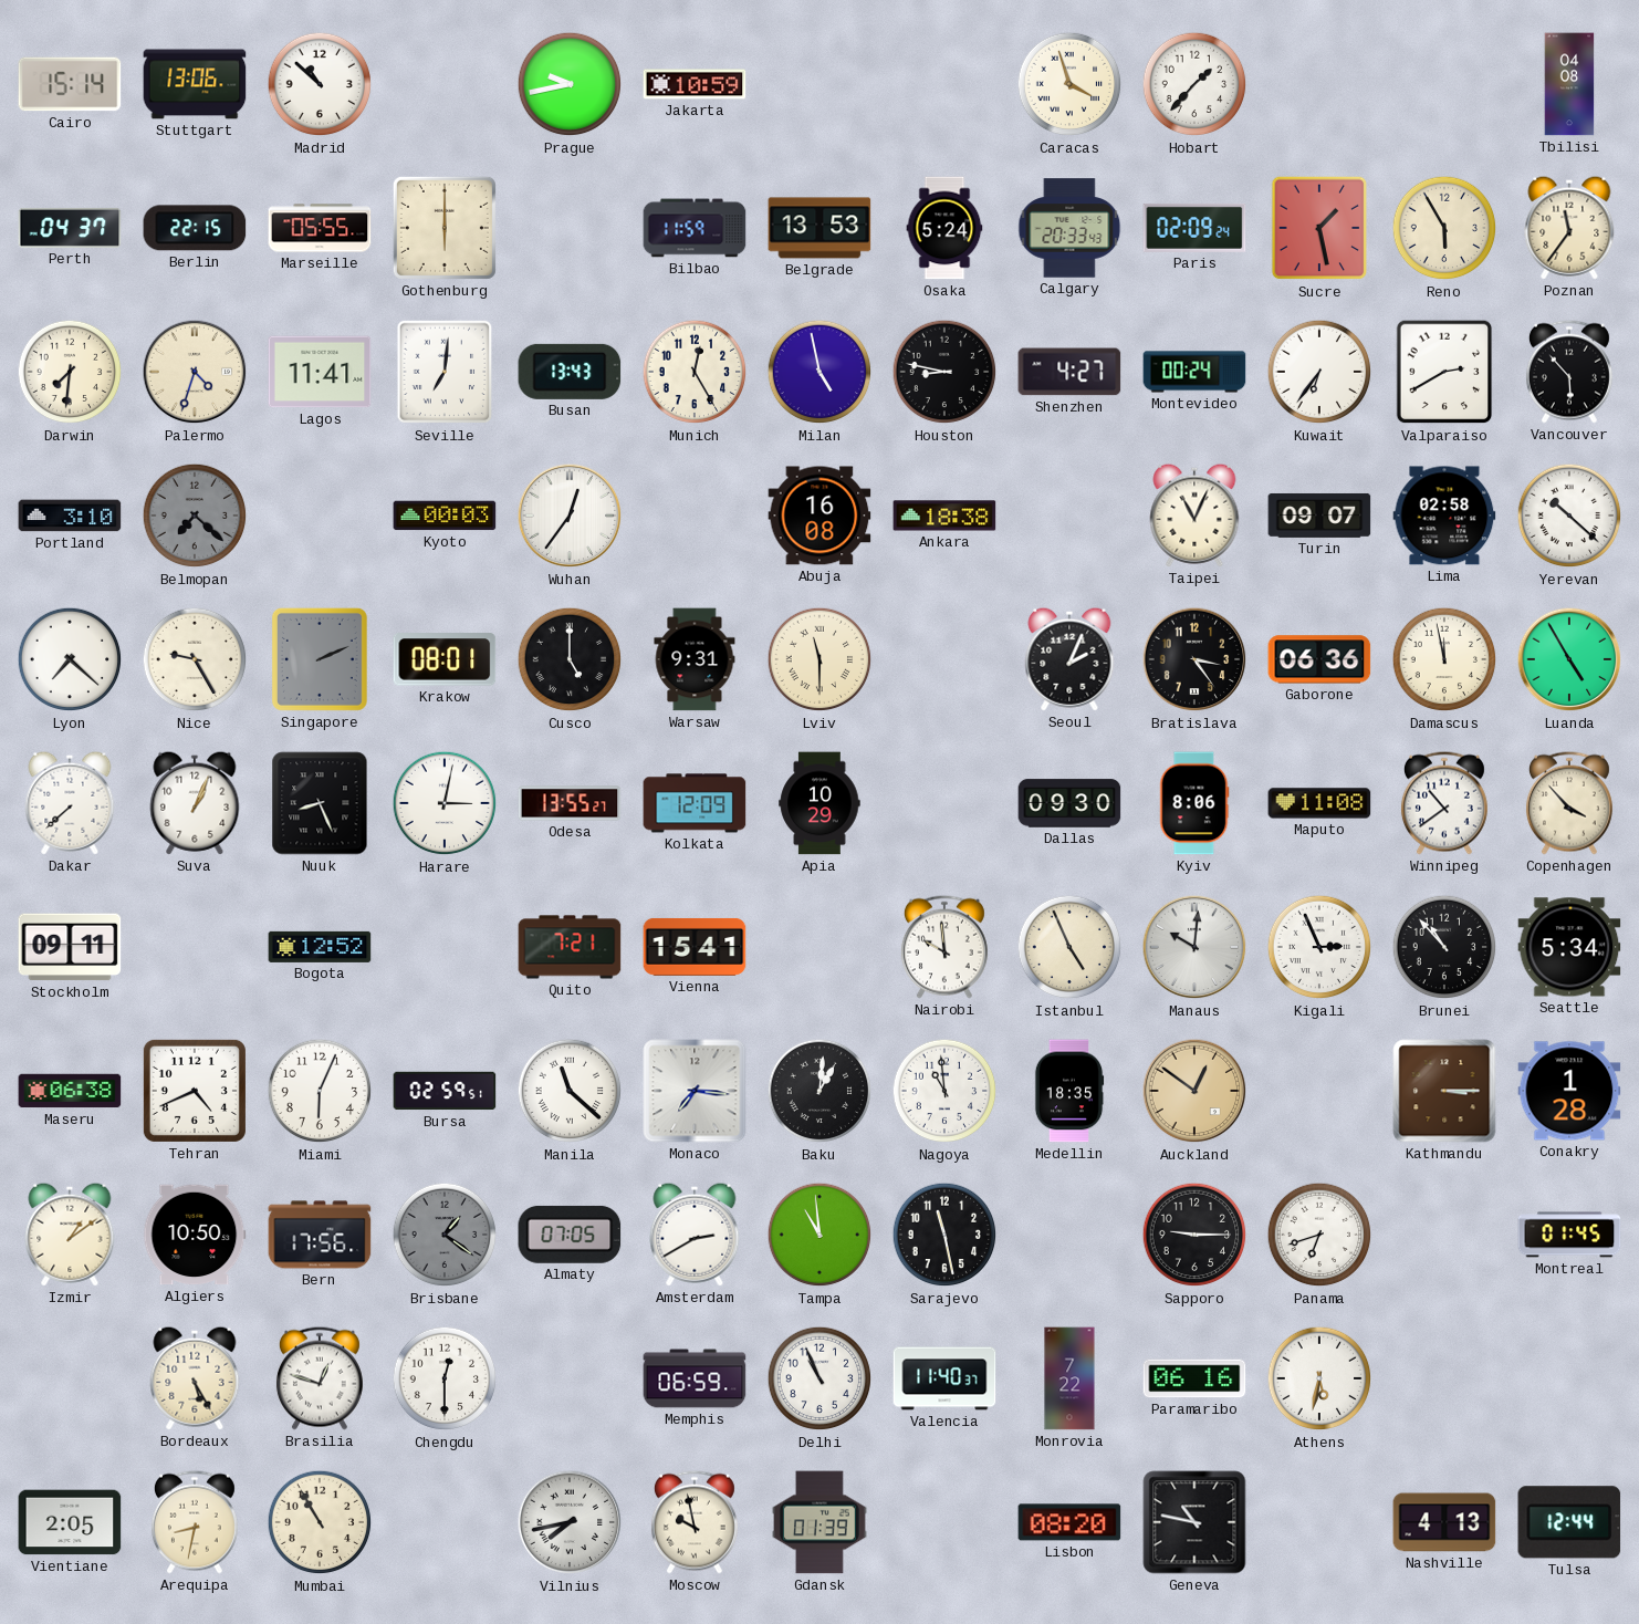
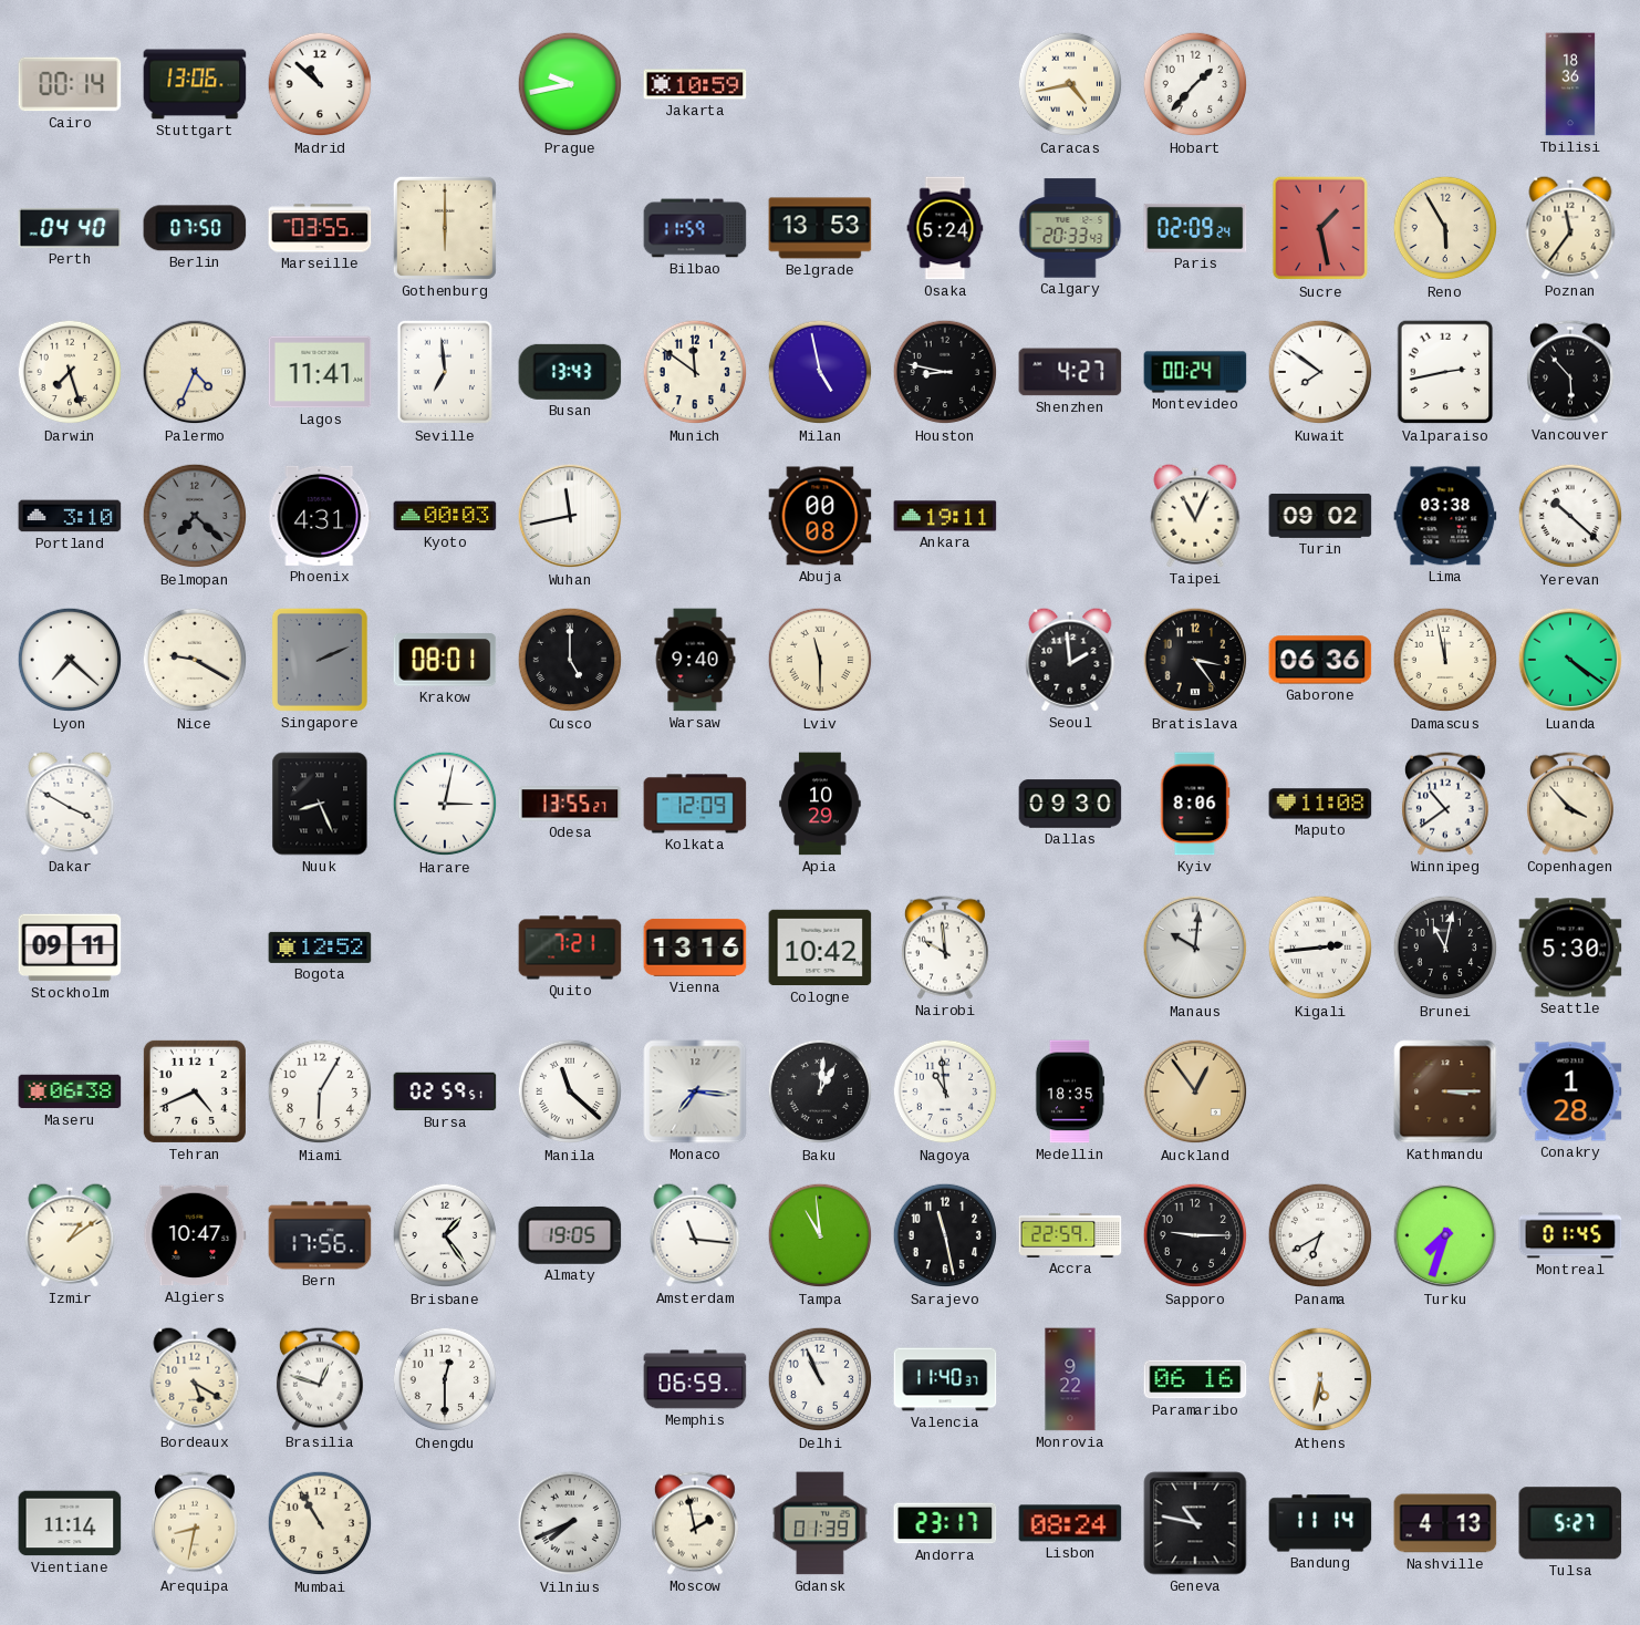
Cairo: 15:14 -> 00:14 (70, 84)
Caracas: 3:57 -> 4:43 (1070, 84)
Tbilisi: 04:08 -> 18:36 (1570, 84)
Perth: 04:37 -> 04:40 (70, 228)
Berlin: 22:15 -> 07:50 (195, 228)
Marseille: 05:55 -> 03:55 (320, 228)
Darwin: 7:31 -> 7:27 (70, 372)
Palermo: 4:33 -> 4:34 (195, 372)
Seville: 7:01 -> 6:59 (445, 372)
Munich: 12:25 -> 11:51 (695, 372)
Kuwait: 6:36 -> 7:51 (1320, 372)
Valparaiso: 2:40 -> 2:43 (1445, 372)
Phoenix: none -> 4:31 (320, 516)
Wuhan: 12:36 -> 11:43 (570, 516)
Abuja: 16:08 -> 00:08 (820, 516)
Ankara: 18:38 -> 19:11 (945, 516)
Turin: 09:07 -> 09:02 (1320, 516)
Lima: 02:58 -> 03:38 (1445, 516)
Nice: 9:25 -> 9:20 (195, 660)
Warsaw: 9:31 -> 9:40 (695, 660)
Seoul: 2:04 -> 1:59 (1070, 660)
Luanda: 4:55 -> 4:21 (1570, 660)
Dakar: 7:38 -> 3:50 (70, 804)
Suva: 1:04 -> none (195, 803)
Vienna: 15:41 -> 13:16 (695, 948)
Cologne: none -> 10:42 (820, 948)
Istanbul: 4:56 -> none (1069, 947)
Kigali: 2:56 -> 2:44 (1320, 948)
Brunei: 10:53 -> 11:02 (1445, 948)
Seattle: 5:34 -> 5:30 (1570, 948)
Miami: 6:04 -> 6:05 (320, 1091)
Auckland: 12:51 -> 12:54 (1195, 1091)
Algiers: 10:50 -> 10:47 (195, 1235)
Brisbane: 1:21 -> 1:24 (445, 1235)
Brisbane dial: grey -> white (445, 1235)
Almaty: 07:05 -> 19:05 (570, 1235)
Amsterdam: 2:40 -> 11:16 (695, 1235)
Accra: none -> 22:59 (1070, 1235)
Panama: 6:42 -> 6:40 (1320, 1235)
Turku: none -> 7:33 (1445, 1235)
Bordeaux: 5:25 -> 5:20 (195, 1379)
Monrovia: 7:22 -> 9:22 (1070, 1379)
Vientiane: 2:05 -> 11:14 (70, 1523)
Vilnius: 7:43 -> 7:41 (570, 1523)
Moscow: 9:58 -> 1:58 (695, 1523)
Andorra: none -> 23:17 (945, 1523)
Lisbon: 08:20 -> 08:24 (1070, 1523)
Bandung: none -> 11:14 (1320, 1523)
Tulsa: 12:44 -> 5:27 (1570, 1523)
